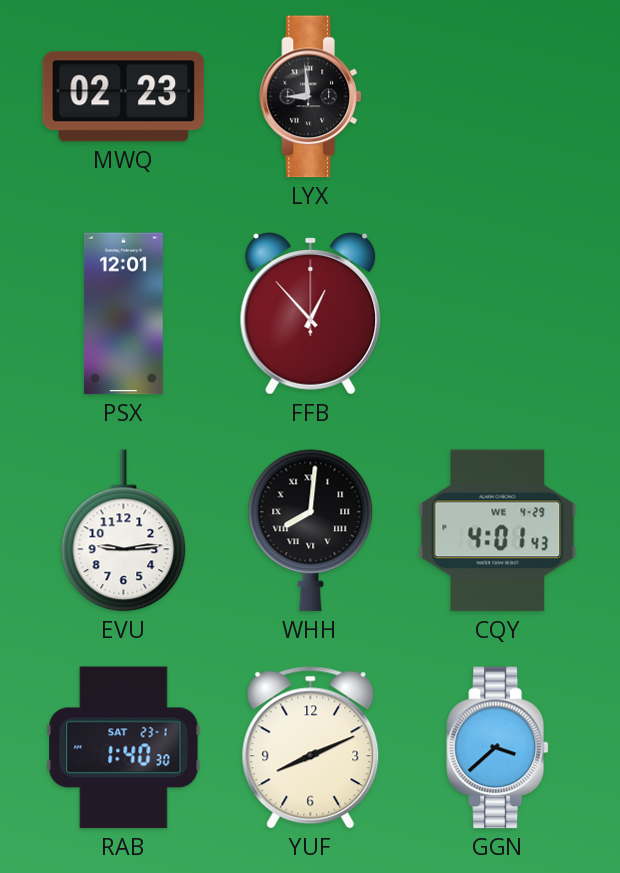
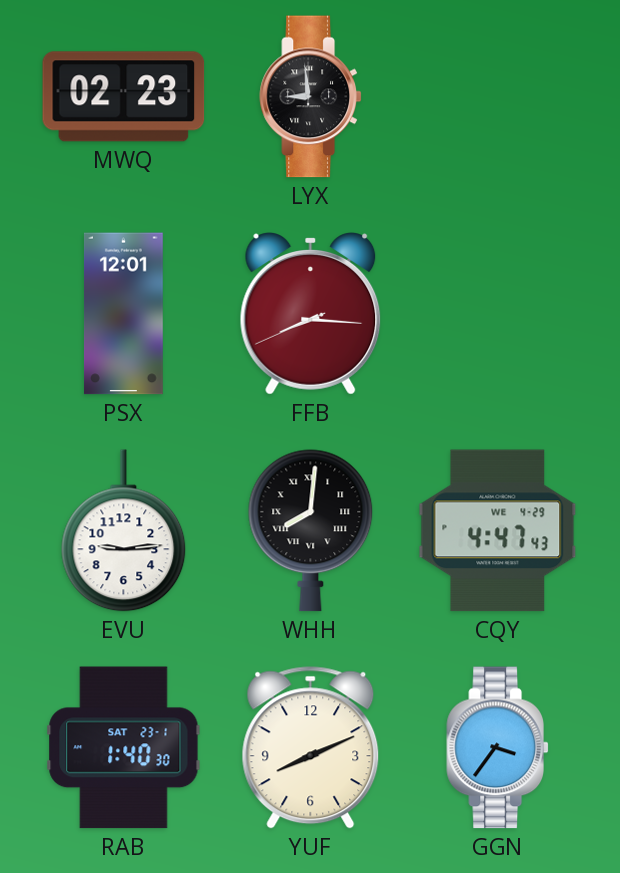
FFB: 12:53 -> 8:15 (311, 314)
CQY: 4:01 -> 4:47 (498, 531)
GGN: 3:38 -> 3:36 (498, 748)
